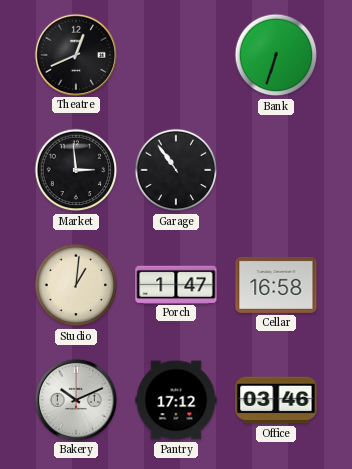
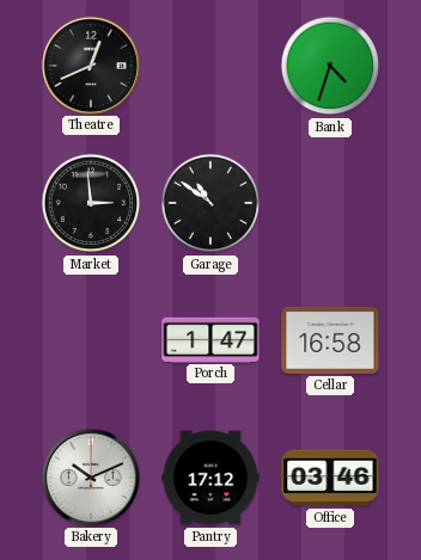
Bank: 6:33 -> 4:33 (330, 66)
Garage: 10:54 -> 10:51 (210, 203)
Studio: 1:01 -> none (76, 285)
